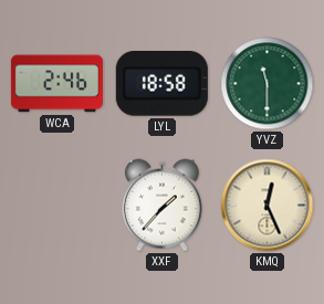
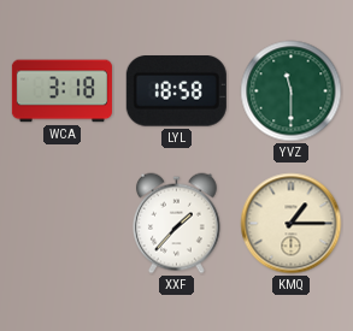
WCA: 2:46 -> 3:18 (61, 91)
KMQ: 12:26 -> 1:15 (292, 224)
